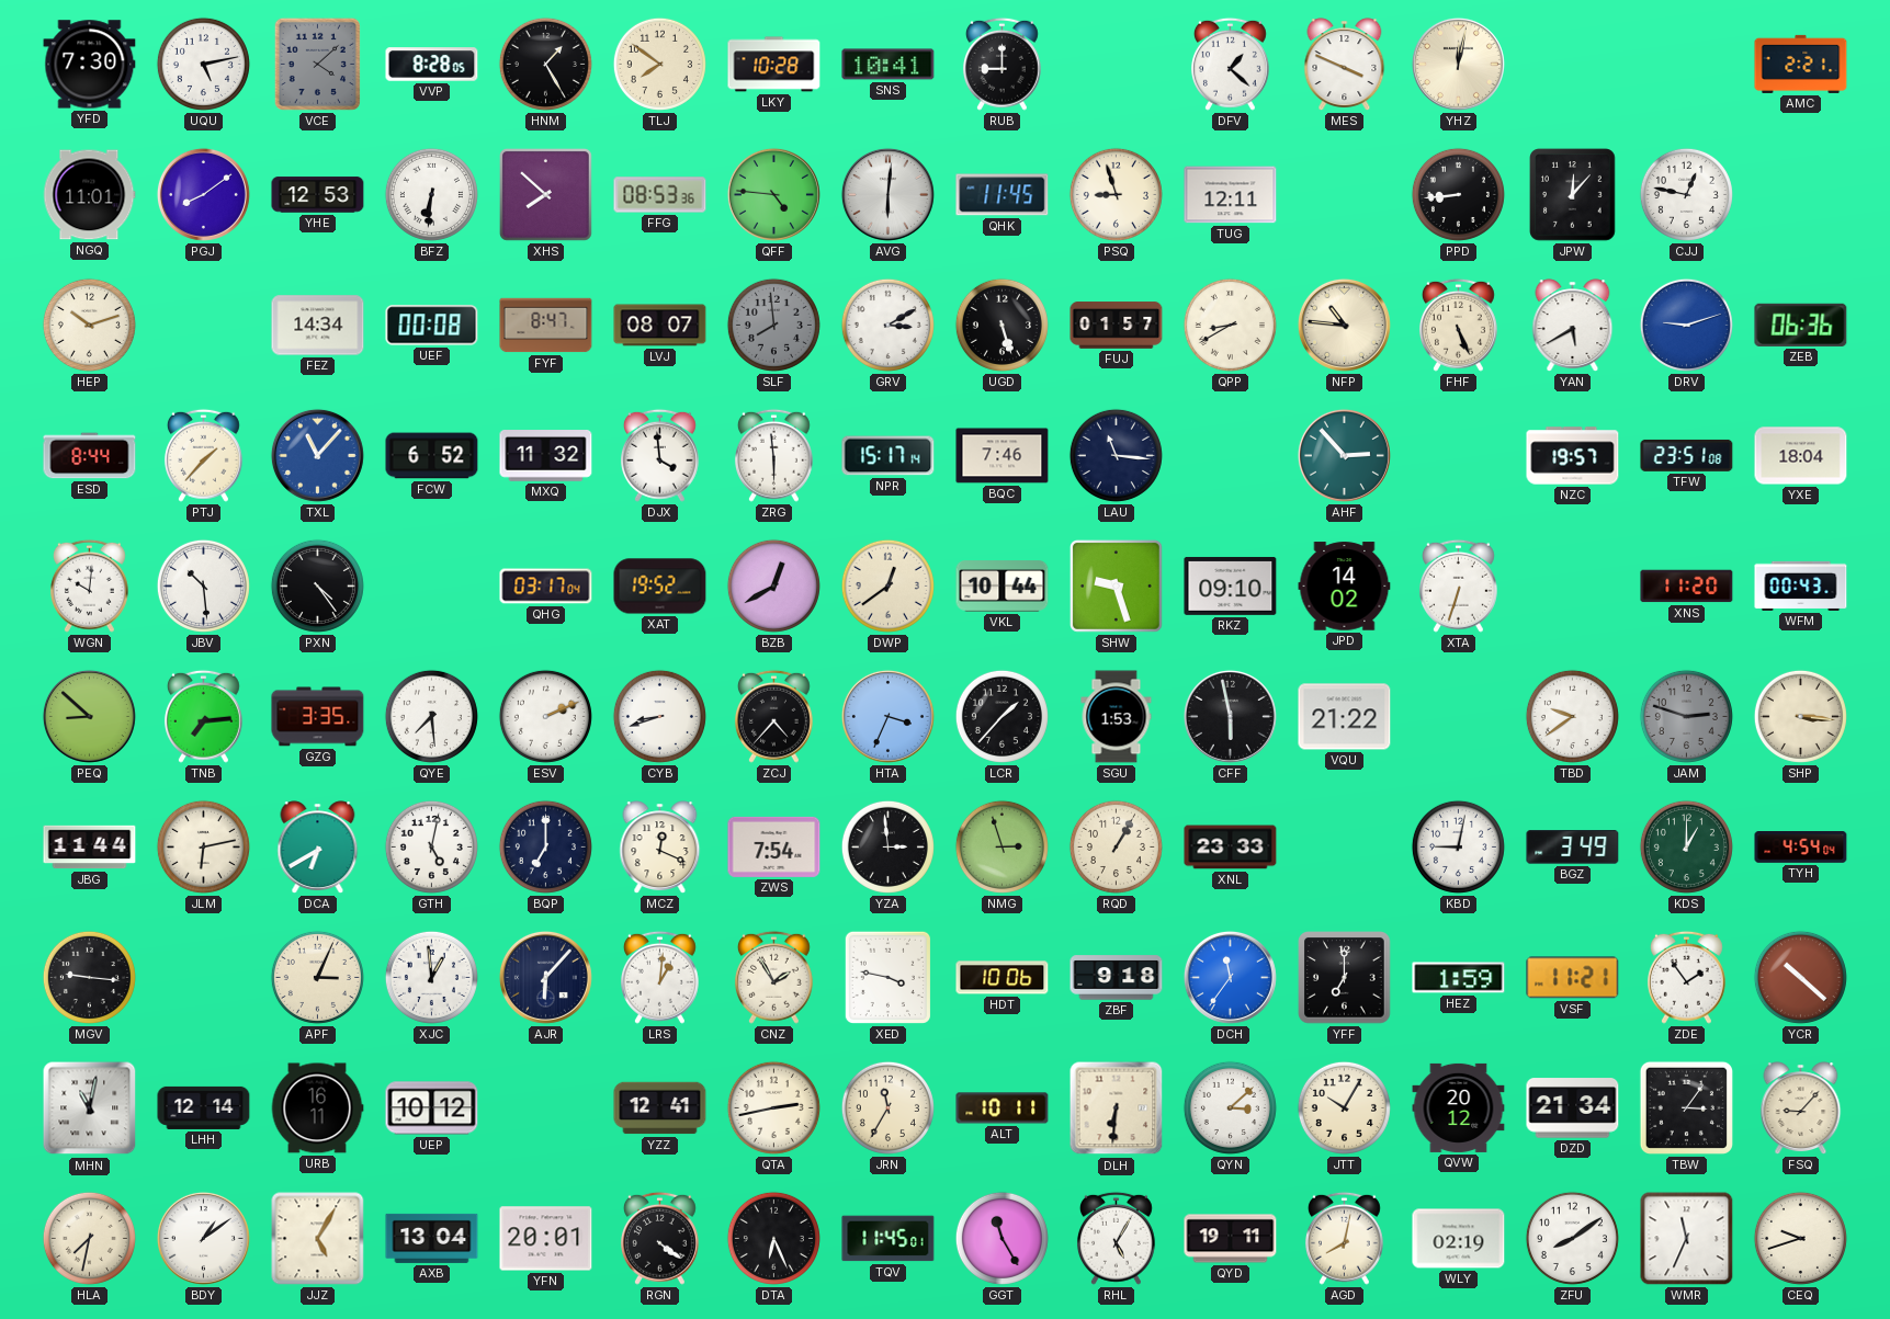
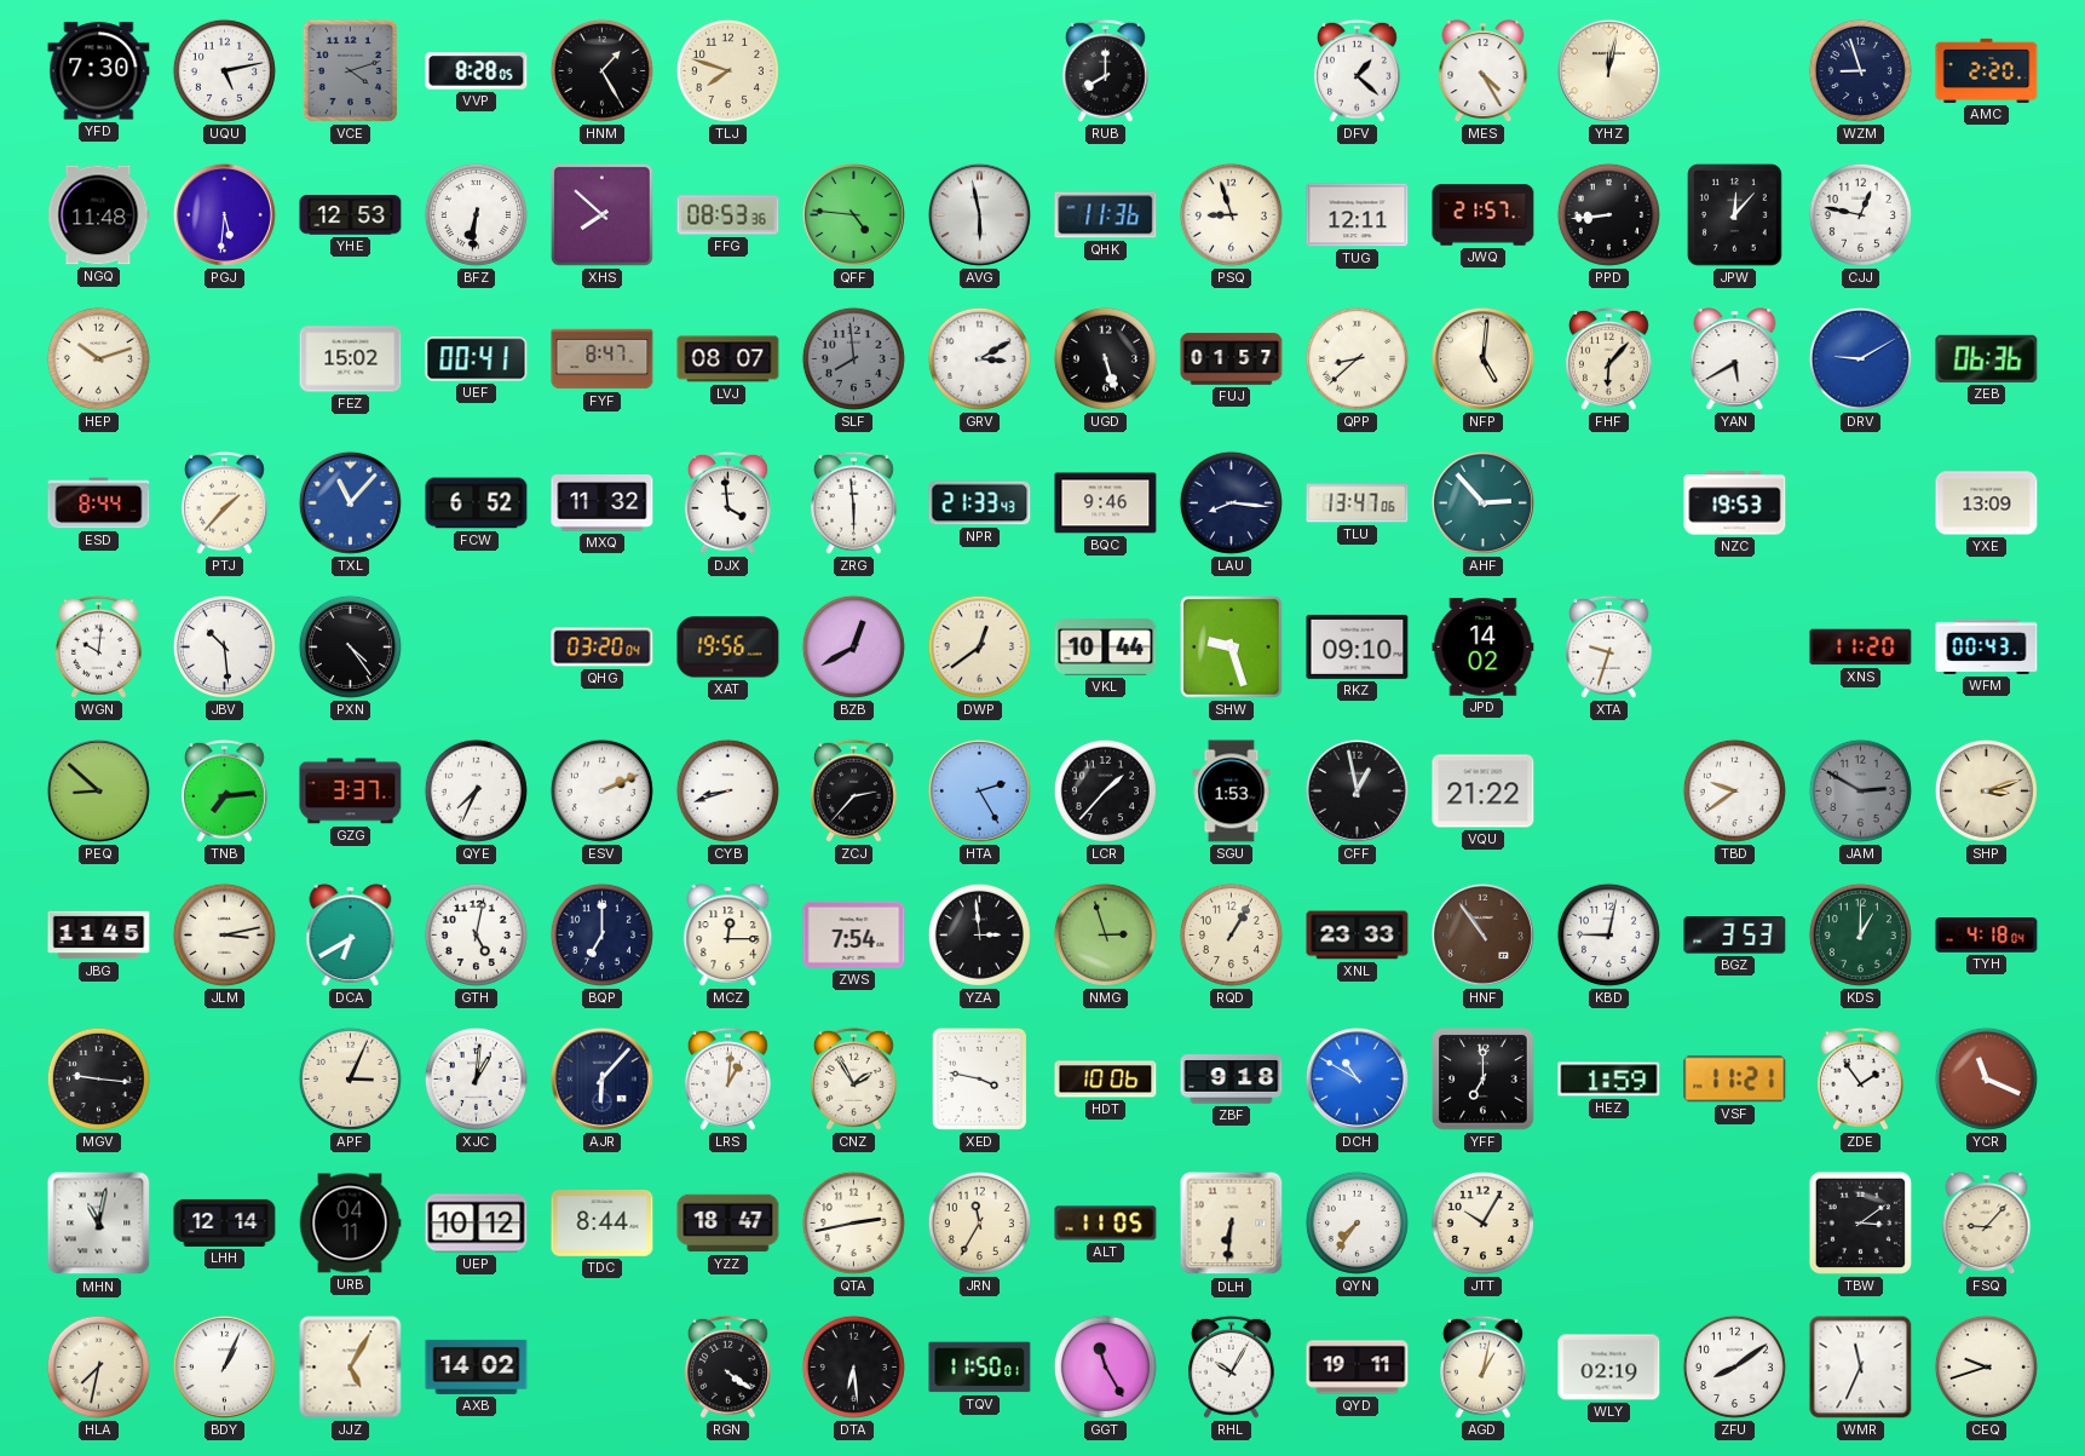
VCE: 4:08 -> 4:12 (350, 70)
TLJ: 7:51 -> 7:48 (727, 70)
LKY: 10:28 -> none (774, 65)
SNS: 10:41 -> none (889, 65)
RUB: 9:00 -> 8:00 (1105, 70)
MES: 3:49 -> 4:25 (1484, 71)
WZM: none -> 8:57 (1860, 70)
AMC: 2:21 -> 2:20 (1987, 70)
NGQ: 11:01 -> 11:48 (99, 215)
PGJ: 8:09 -> 5:31 (224, 214)
AVG: 6:01 -> 5:58 (979, 214)
QHK: 11:45 -> 11:36 (1106, 215)
JWQ: none -> 21:57 (1484, 215)
FEZ: 14:34 -> 15:02 (351, 359)
UEF: 00:08 -> 00:41 (477, 359)
QPP: 8:40 -> 8:38 (1357, 358)
NFP: 10:46 -> 5:01 (1482, 358)
FHF: 5:26 -> 6:07 (1608, 358)
DRV: 9:12 -> 9:10 (1860, 358)
NPR: 15:17 -> 21:33 (980, 503)
BQC: 7:46 -> 9:46 (1106, 503)
LAU: 11:16 -> 8:16 (1231, 502)
TLU: none -> 13:47 (1358, 503)
NZC: 19:57 -> 19:53 (1735, 503)
TFW: 23:51 -> none (1687, 455)
YXE: 18:04 -> 13:09 (1987, 503)
QHG: 03:17 -> 03:20 (603, 648)
XAT: 19:52 -> 19:56 (728, 648)
XTA: 6:33 -> 9:33 (1608, 646)
GZG: 3:35 -> 3:37 (351, 792)
QYE: 7:29 -> 7:34 (476, 790)
ZCJ: 4:37 -> 2:37 (853, 790)
HTA: 3:34 -> 2:25 (979, 790)
CFF: 5:58 -> 12:58 (1357, 790)
JAM: 2:48 -> 2:50 (1860, 790)
SHP: 3:16 -> 3:12 (1986, 790)
JBG: 11:44 -> 11:45 (99, 936)
JLM: 6:13 -> 3:13 (224, 934)
MCZ: 12:19 -> 12:15 (728, 936)
HNF: none -> 10:54 (1482, 934)
BGZ: 3:49 -> 3:53 (1735, 936)
TYH: 4:54 -> 4:18 (1987, 936)
XJC: 12:59 -> 1:01 (476, 1078)
DCH: 11:36 -> 10:50 (1357, 1078)
YCR: 10:22 -> 11:19 (1986, 1078)
URB: 16:11 -> 04:11 (350, 1224)
TDC: none -> 8:44 (603, 1224)
YZZ: 12:41 -> 18:47 (728, 1224)
ALT: 10:11 -> 11:05 (1106, 1224)
QYN: 3:08 -> 7:36 (1357, 1222)
QVW: 20:12 -> none (1459, 1107)
DZD: 21:34 -> none (1573, 1108)
TBW: 3:06 -> 3:09 (1860, 1222)
BDY: 1:09 -> 1:04 (224, 1366)
AXB: 13:04 -> 14:02 (477, 1366)
YFN: 20:01 -> none (546, 1239)
DTA: 6:26 -> 6:29 (853, 1366)
TQV: 11:45 -> 11:50 (980, 1368)
RHL: 5:05 -> 10:05 (1231, 1366)
AGD: 8:02 -> 1:02 (1482, 1366)
